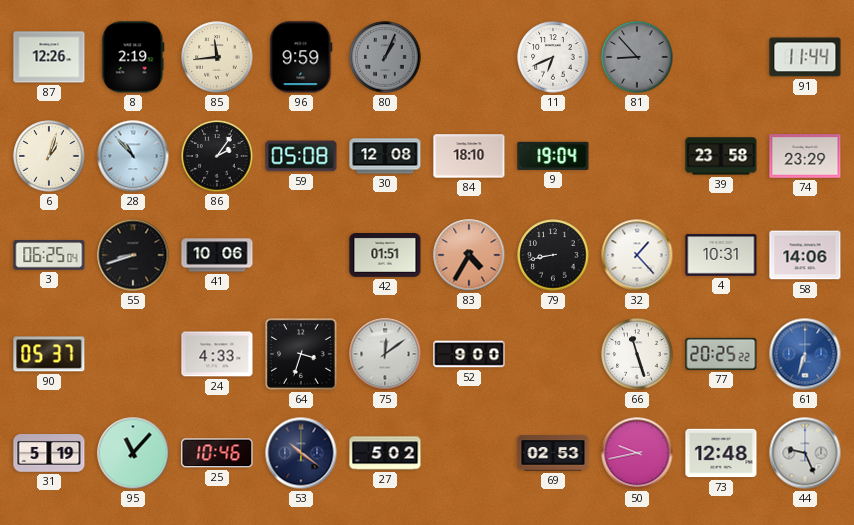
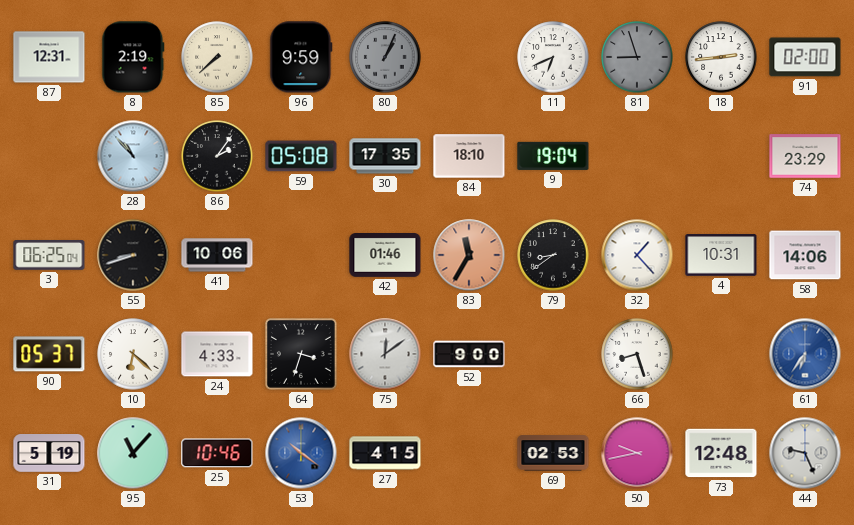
87: 12:26 -> 12:31 (49, 57)
85: 11:44 -> 7:38 (217, 57)
81: 8:53 -> 8:57 (637, 57)
18: none -> 2:44 (721, 57)
91: 11:44 -> 02:00 (805, 57)
6: 1:03 -> none (49, 156)
30: 12:08 -> 17:35 (385, 156)
39: 23:58 -> none (721, 156)
42: 01:51 -> 01:46 (385, 256)
83: 4:35 -> 11:35 (469, 255)
79: 8:43 -> 8:39 (553, 255)
10: none -> 6:22 (133, 354)
66: 11:27 -> 8:27 (637, 354)
77: 20:25 -> none (721, 354)
61: 6:33 -> 6:36 (805, 354)
53 dial: navy -> blue (301, 453)
27: 5:02 -> 4:15 (385, 453)
